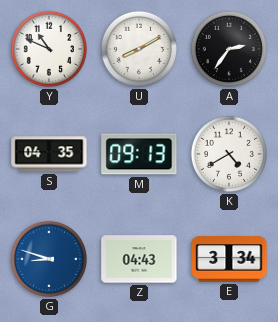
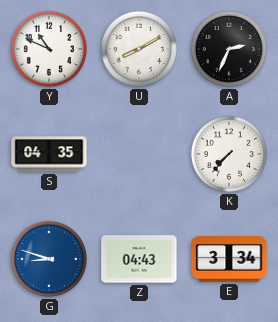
A: 2:36 -> 2:34 (229, 49)
M: 09:13 -> none (139, 154)
K: 4:40 -> 7:37 (229, 154)
